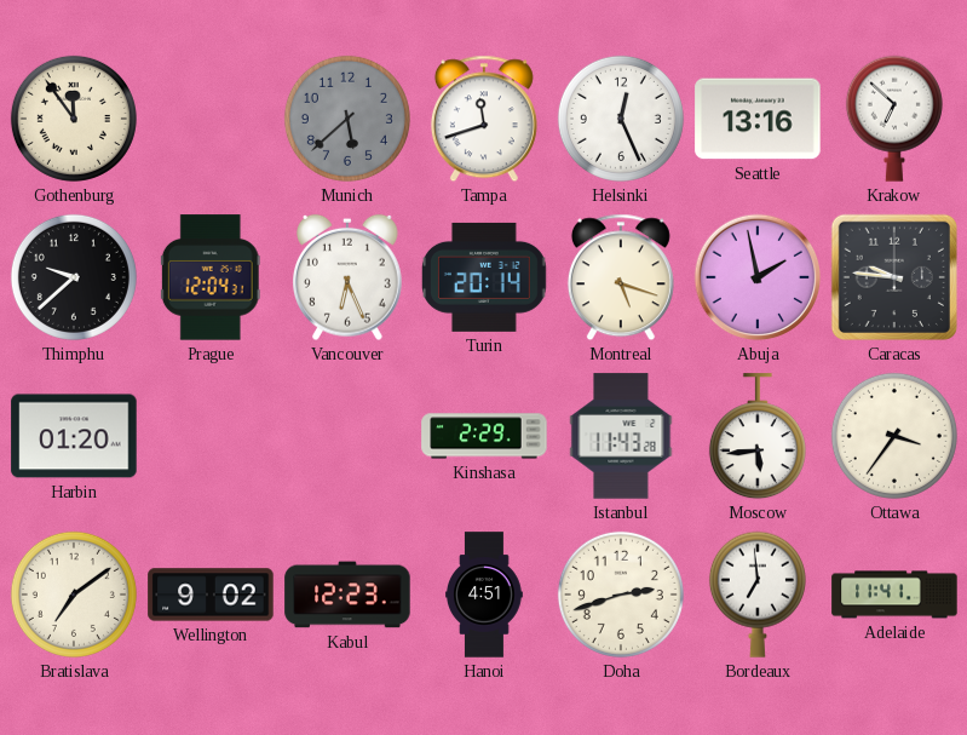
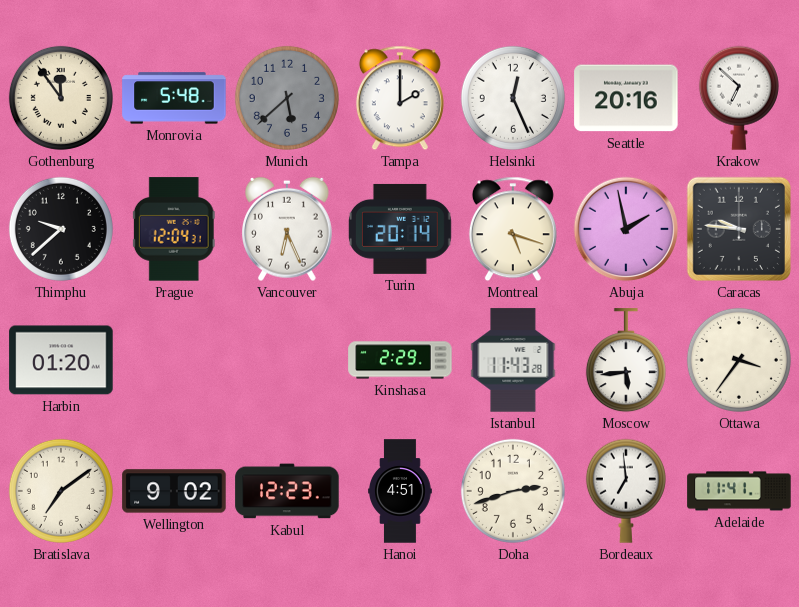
Monrovia: none -> 5:48 (174, 98)
Tampa: 11:42 -> 2:00 (400, 98)
Seattle: 13:16 -> 20:16 (626, 98)
